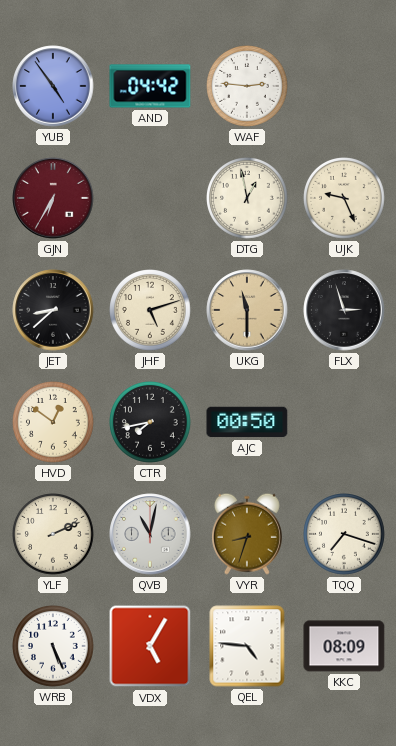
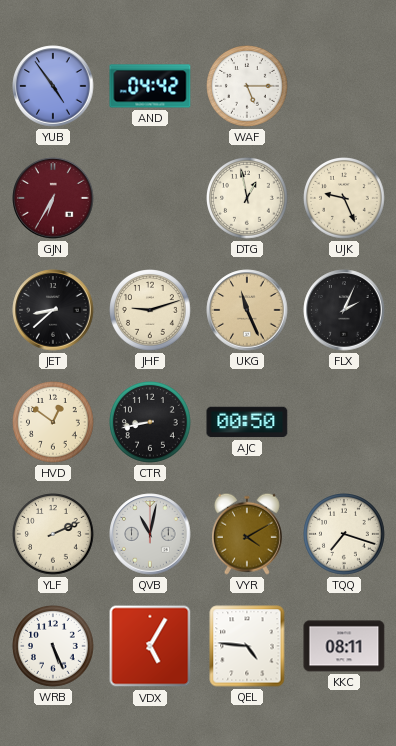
WAF: 2:46 -> 5:15 (248, 87)
JHF: 5:12 -> 9:12 (151, 311)
UKG: 11:30 -> 11:26 (247, 310)
FLX: 2:57 -> 2:04 (344, 310)
CTR: 7:43 -> 8:43 (151, 423)
VYR: 8:33 -> 4:10 (247, 534)
KKC: 08:09 -> 08:11 (344, 646)
